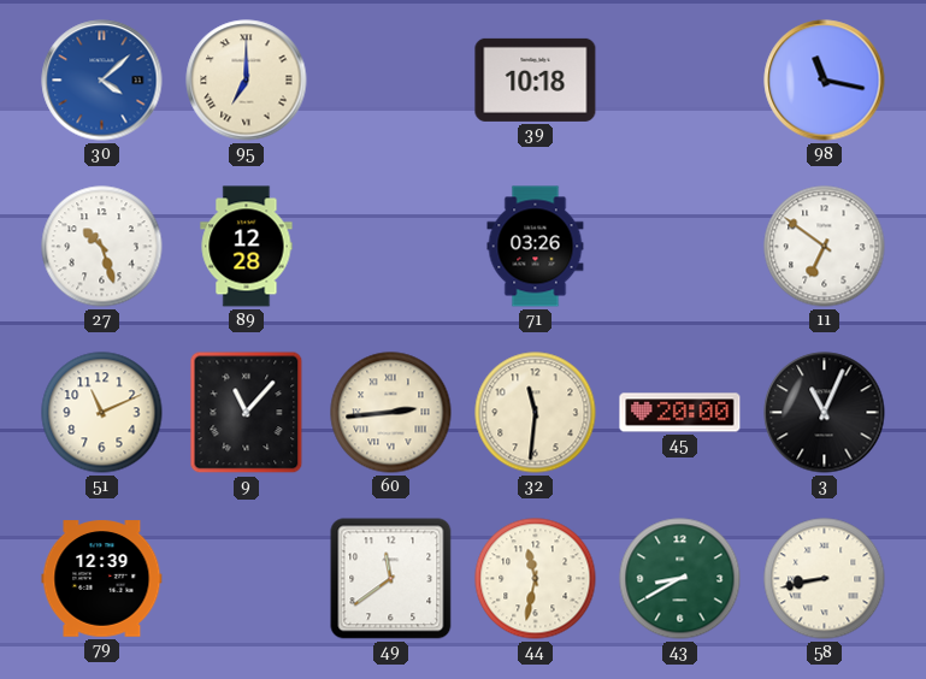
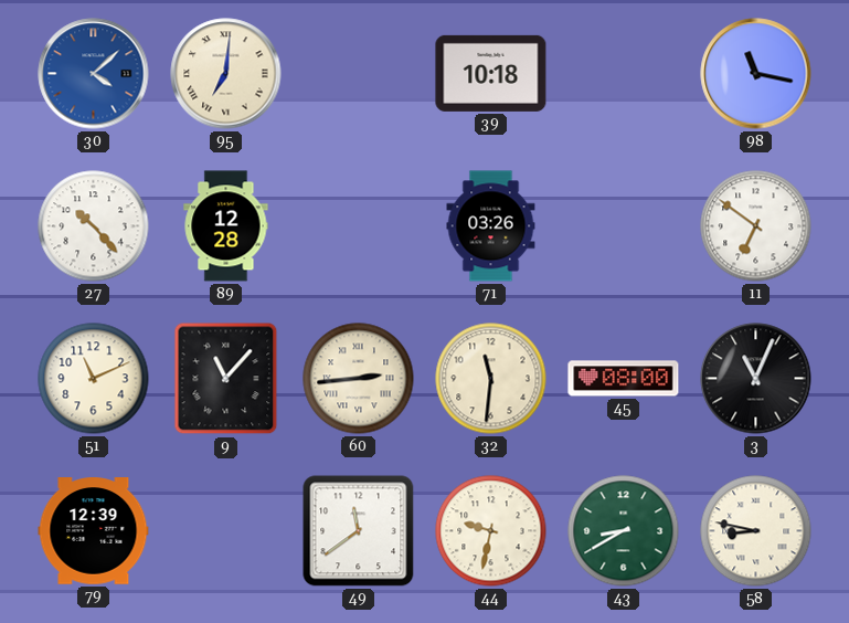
95: 7:00 -> 7:01 (226, 74)
27: 10:27 -> 10:23 (94, 226)
45: 20:00 -> 08:00 (624, 379)
44: 11:32 -> 9:32 (491, 531)
58: 8:43 -> 8:47 (756, 531)
